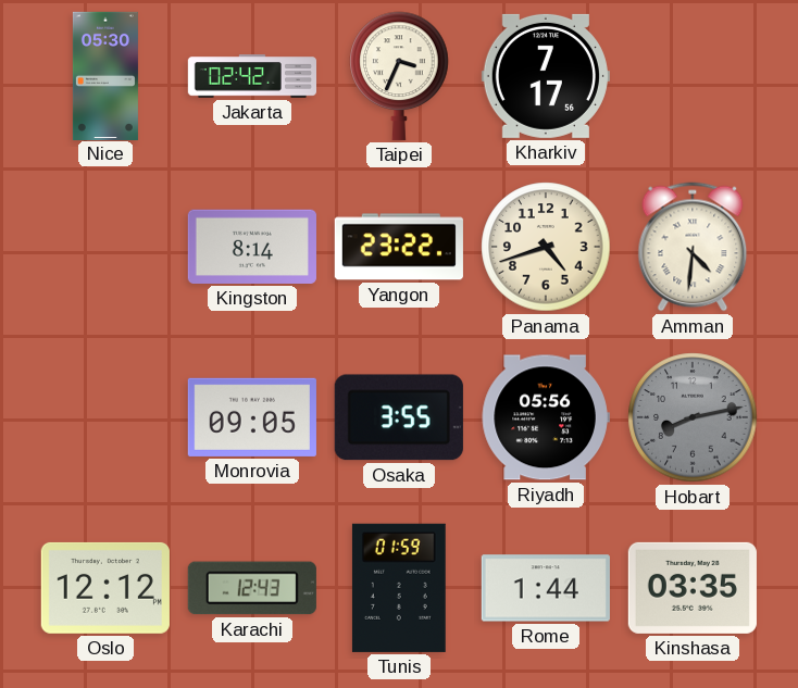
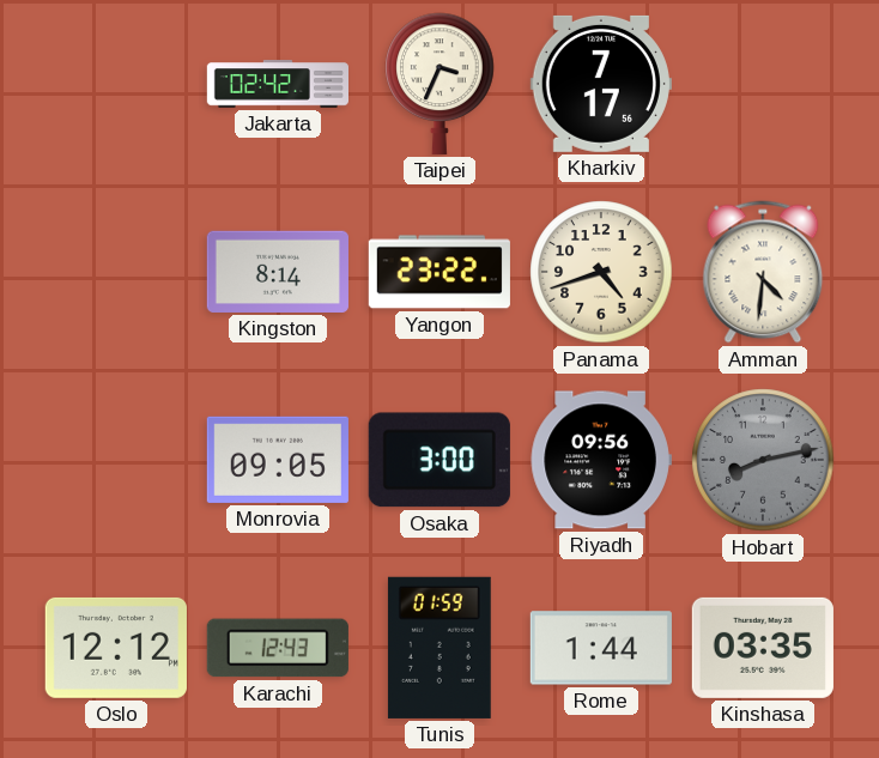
Nice: 05:30 -> none (105, 75)
Osaka: 3:55 -> 3:00 (440, 460)
Riyadh: 05:56 -> 09:56 (601, 460)
